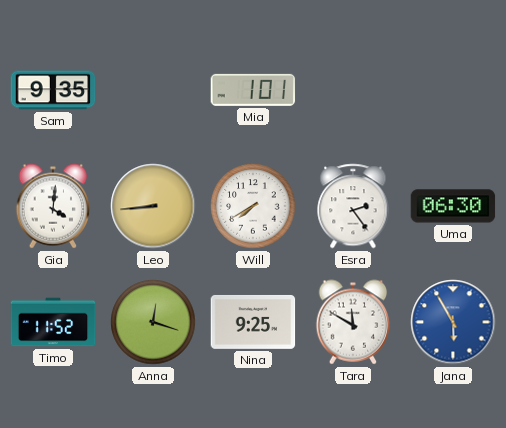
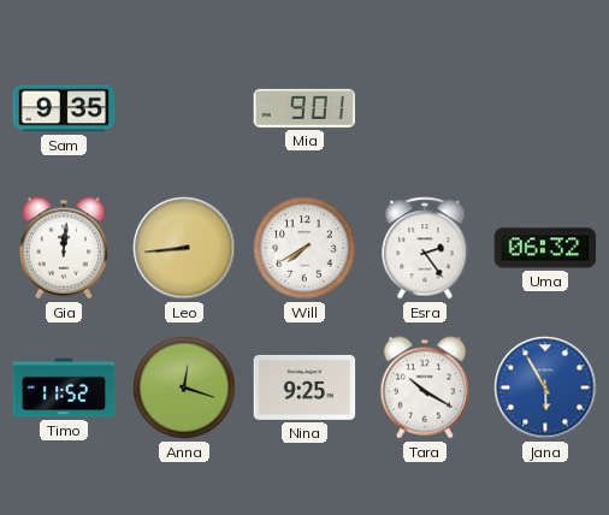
Mia: 1:01 -> 9:01 (304, 108)
Gia: 4:01 -> 12:01 (64, 248)
Uma: 06:30 -> 06:32 (545, 248)
Tara: 11:50 -> 10:20 (425, 387)
